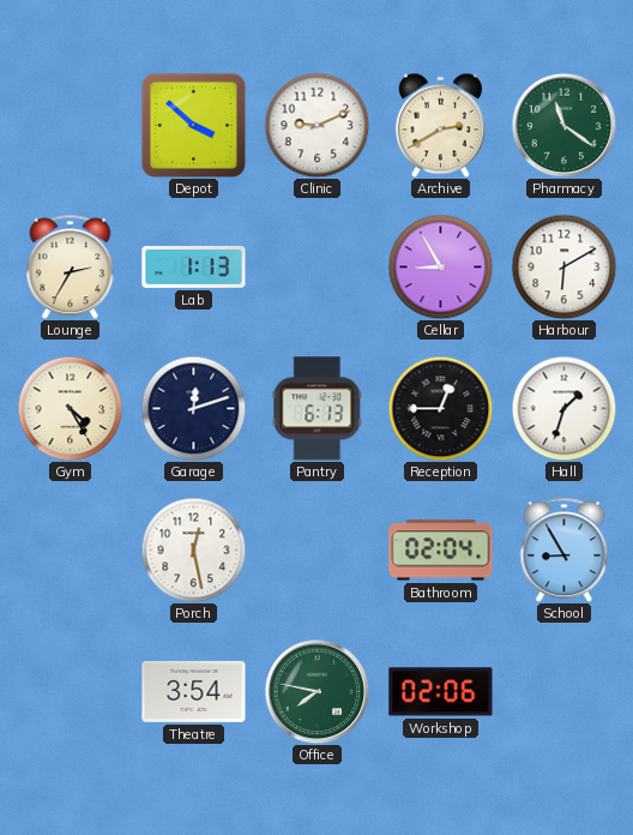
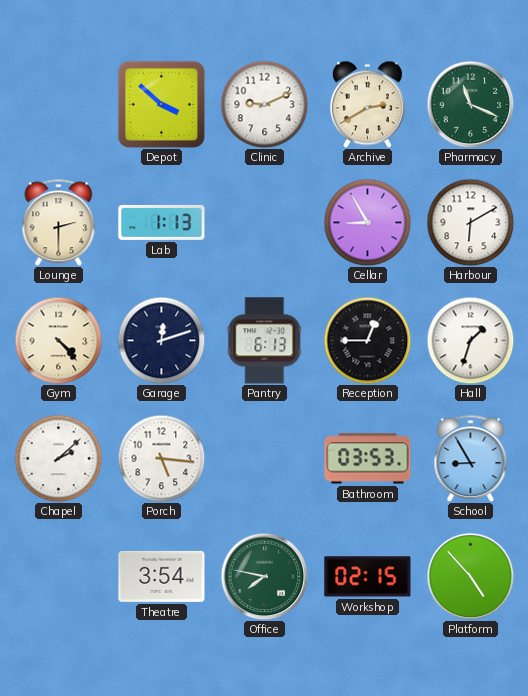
Pharmacy: 11:21 -> 11:19 (470, 104)
Lounge: 2:35 -> 2:30 (59, 222)
Gym: 4:25 -> 4:23 (58, 340)
Chapel: none -> 2:08 (58, 458)
Porch: 12:28 -> 5:16 (161, 458)
Bathroom: 02:04 -> 03:53 (368, 459)
Workshop: 02:06 -> 02:15 (368, 577)
Platform: none -> 4:53 (470, 576)
